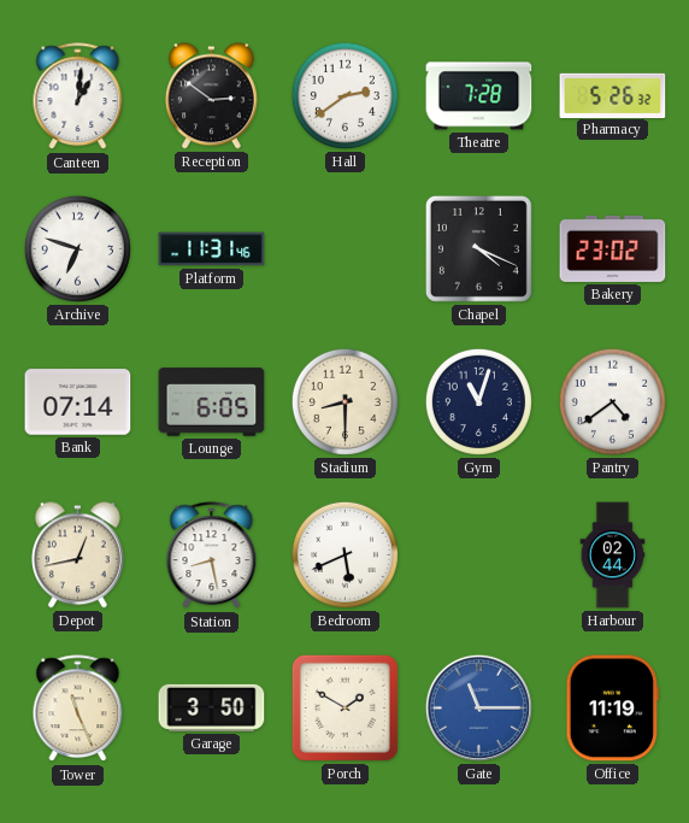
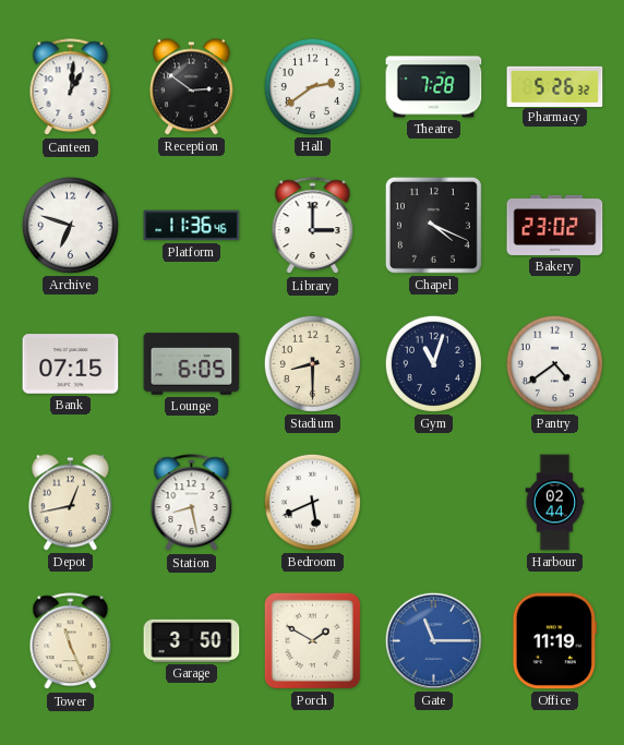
Platform: 11:31 -> 11:36 (192, 226)
Library: none -> 3:00 (313, 226)
Bank: 07:14 -> 07:15 (71, 364)
